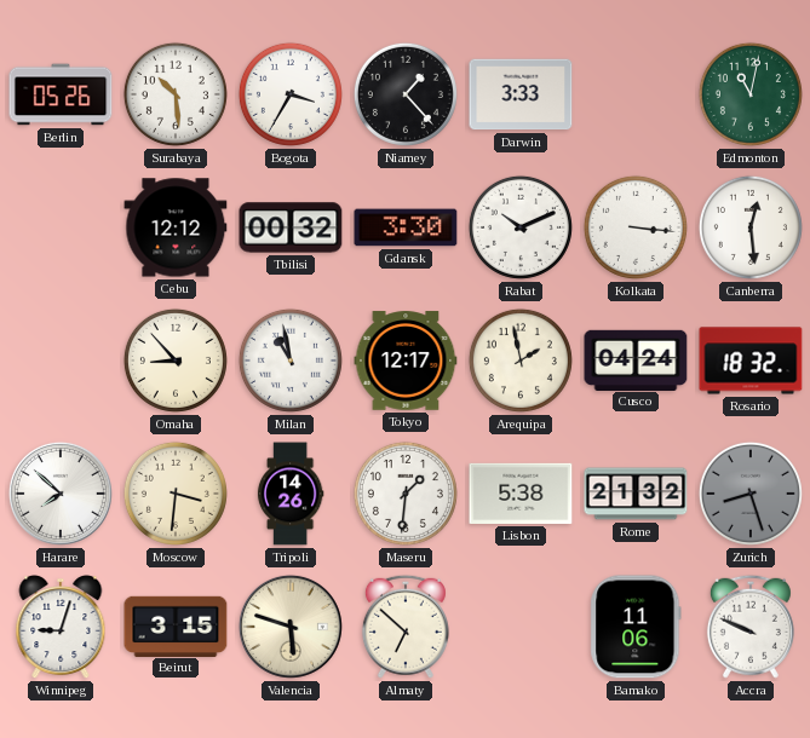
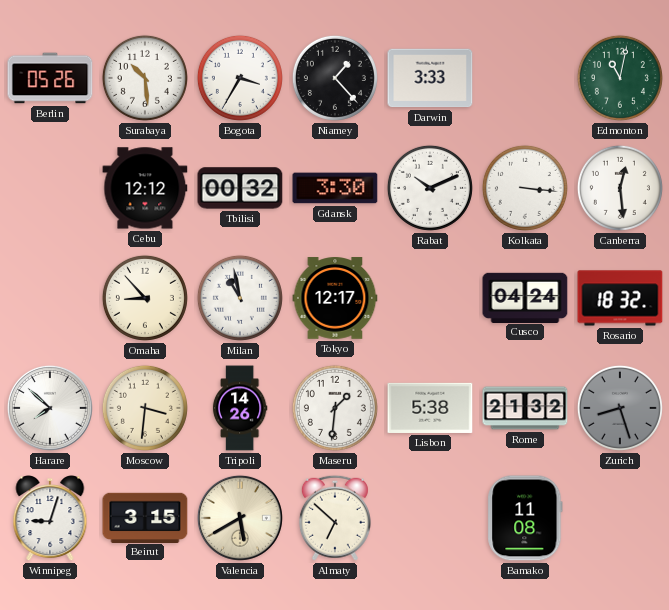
Arequipa: 1:58 -> none (521, 361)
Valencia: 5:48 -> 5:40 (240, 518)
Bamako: 11:06 -> 11:08 (525, 518)
Accra: 9:49 -> none (751, 627)
